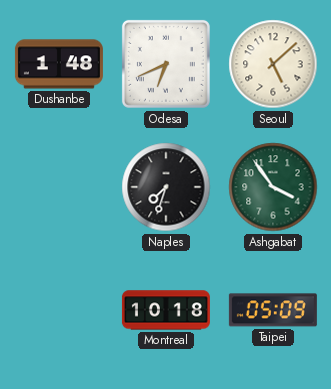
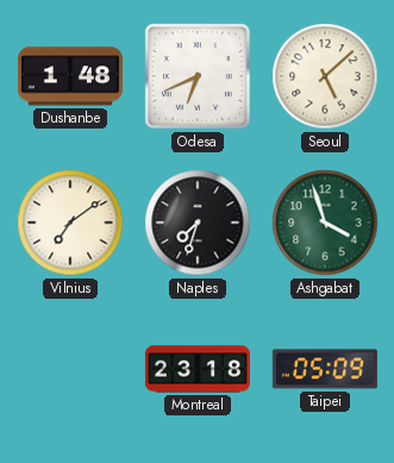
Vilnius: none -> 7:09 (70, 223)
Ashgabat: 3:54 -> 3:57 (325, 223)
Montreal: 10:18 -> 23:18 (198, 369)
